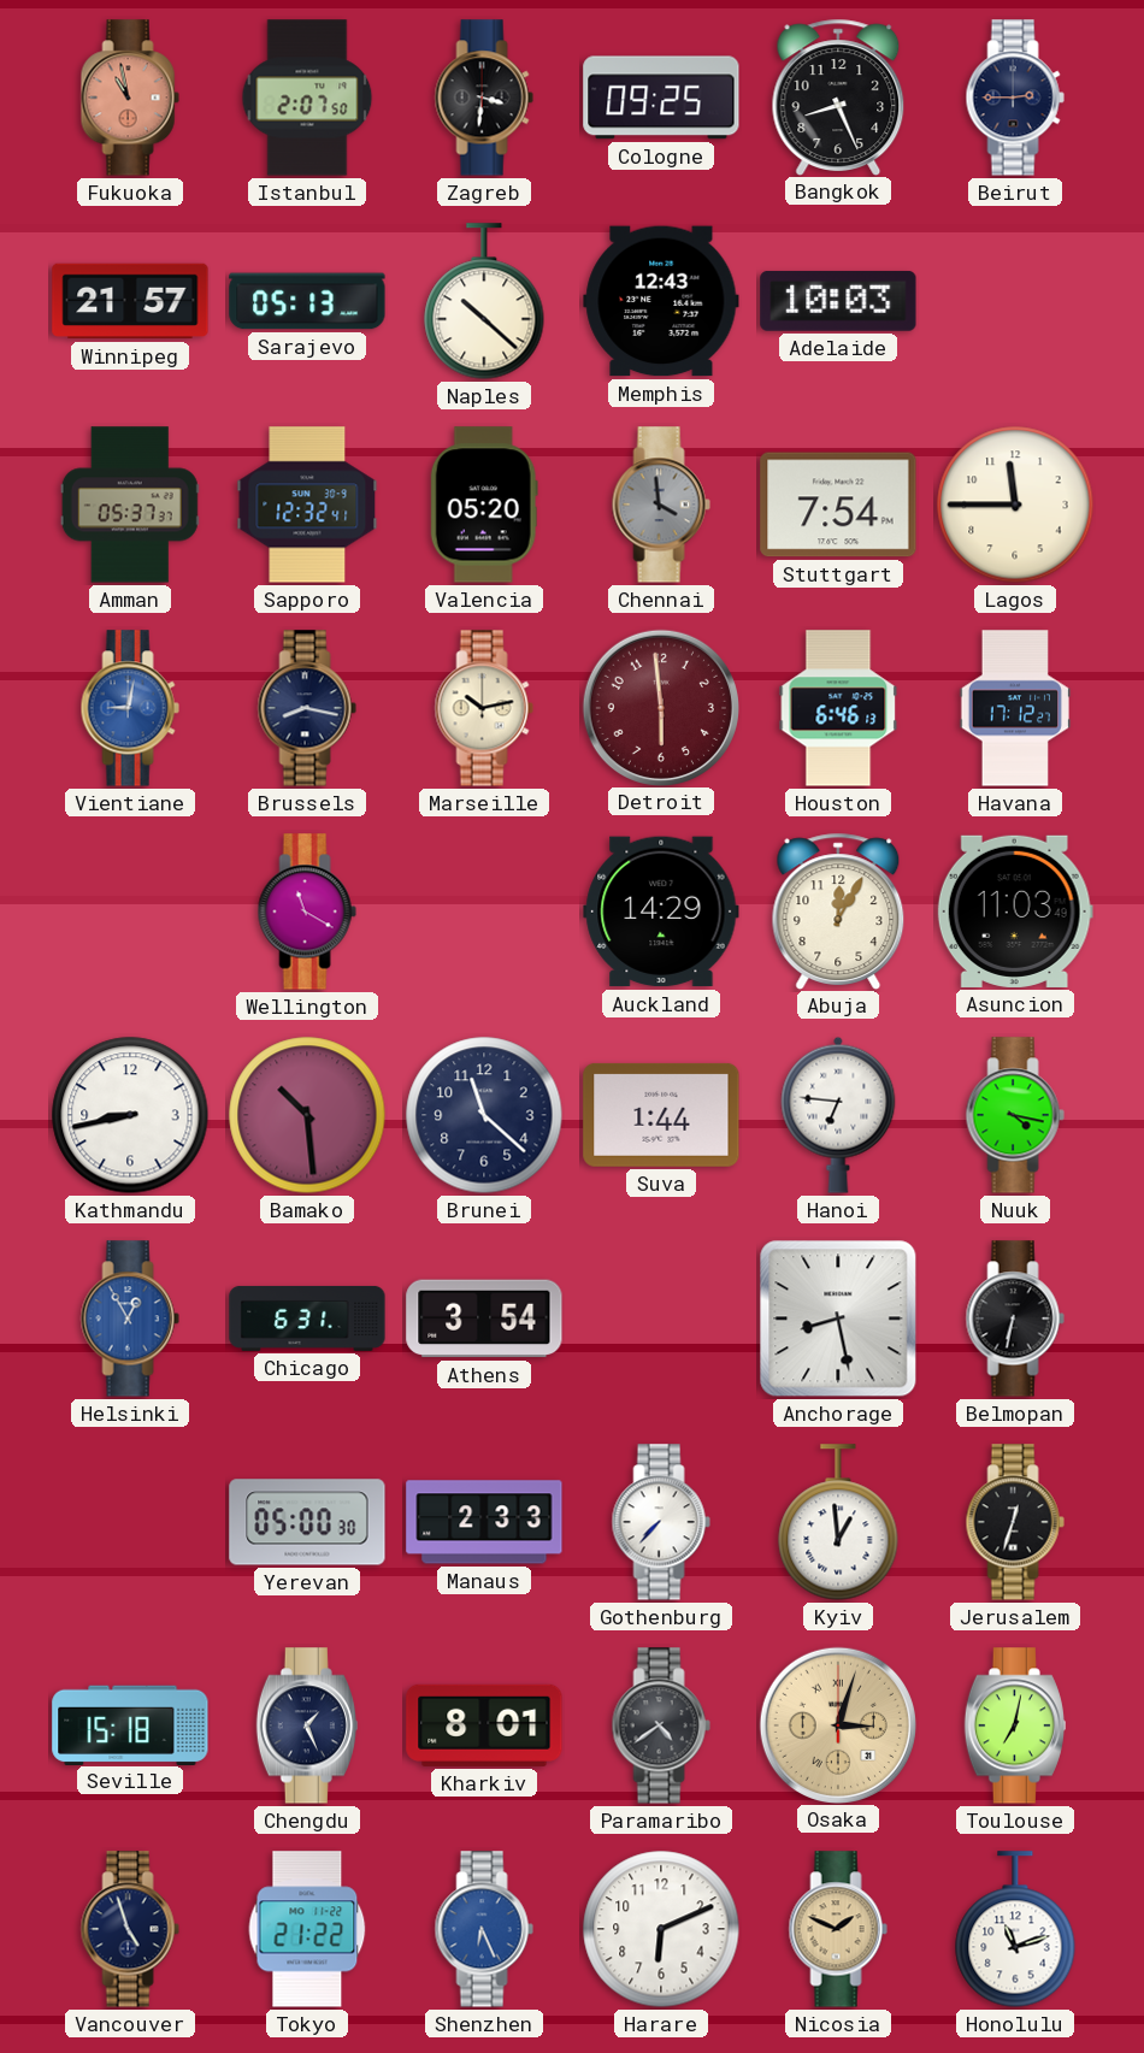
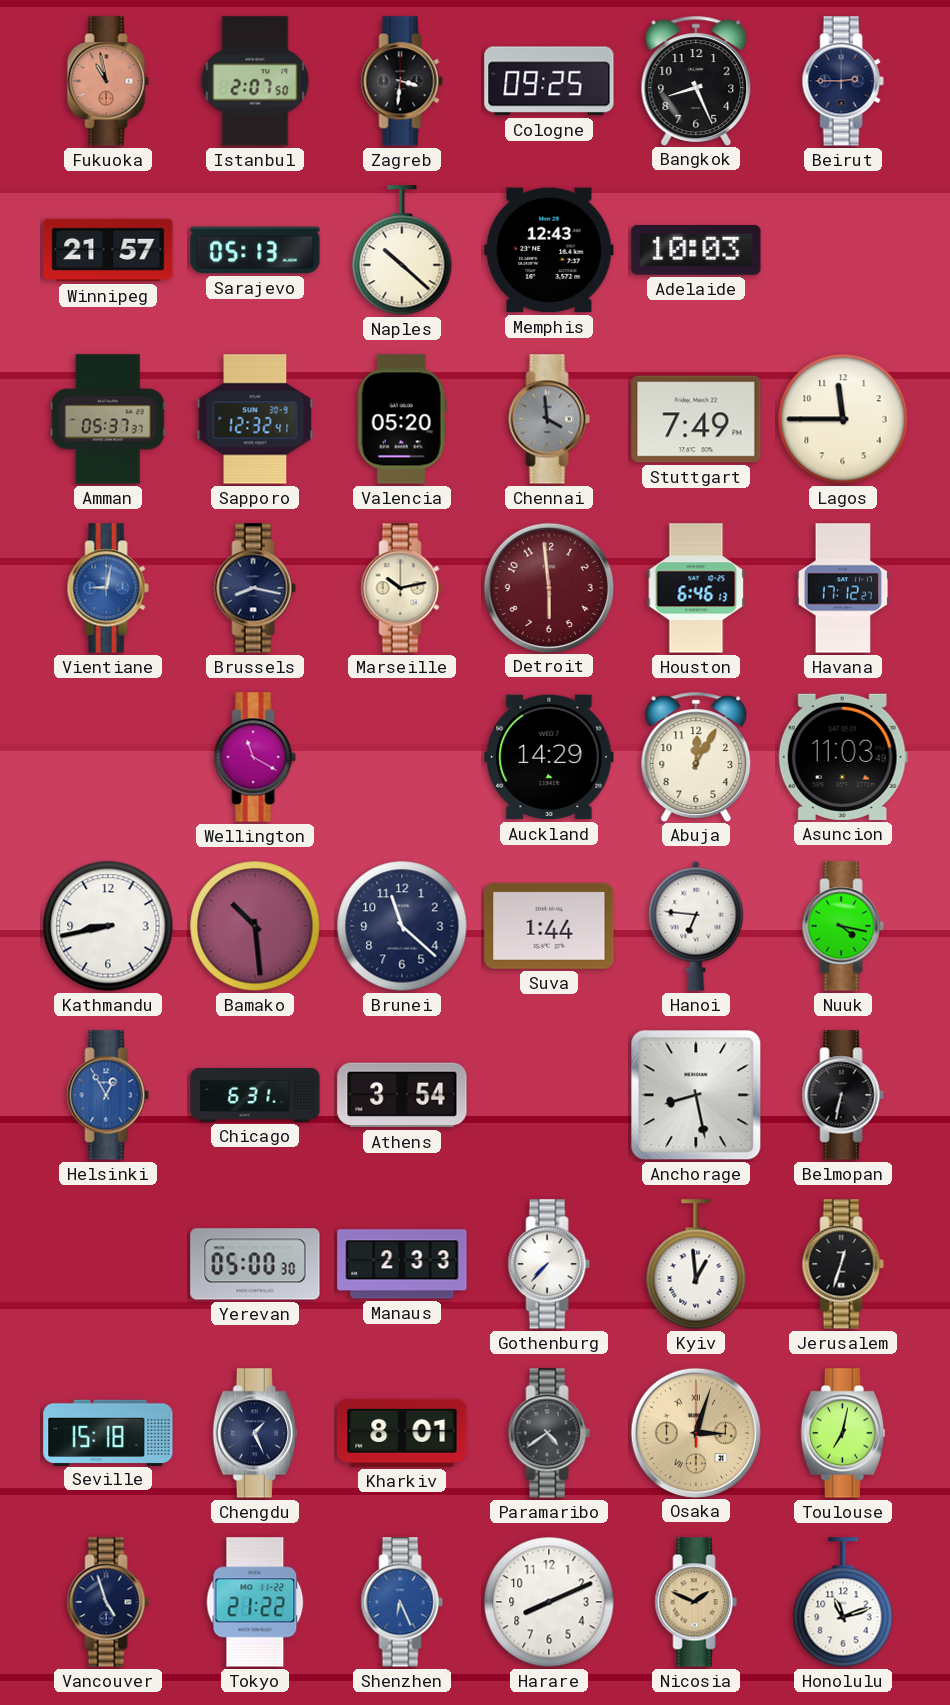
Stuttgart: 7:54 -> 7:49 (696, 419)
Harare: 6:11 -> 8:11 (549, 1602)
